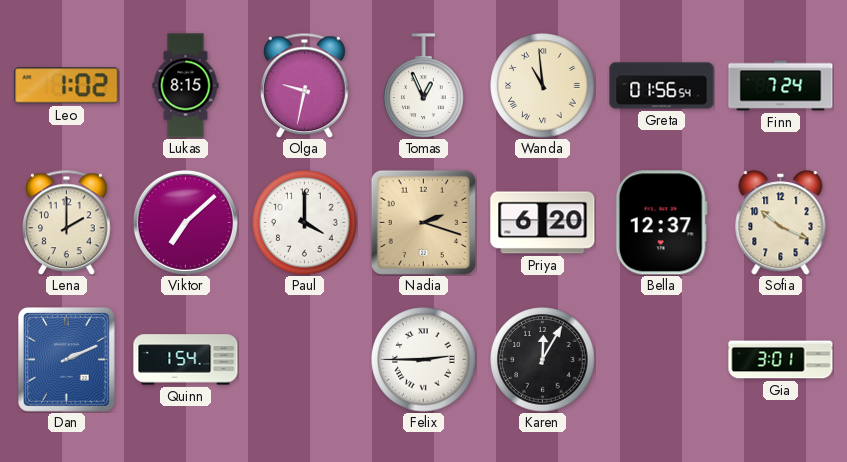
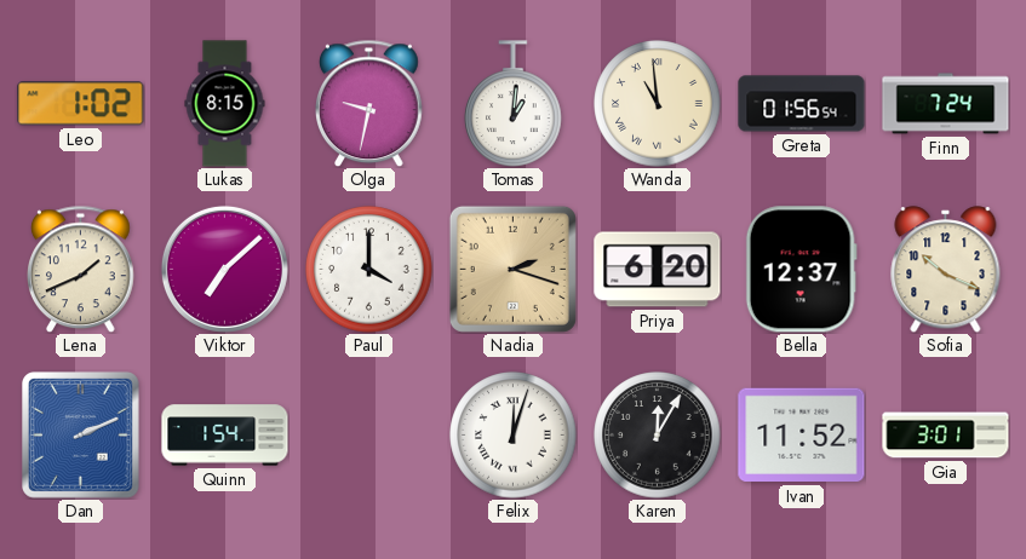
Tomas: 12:56 -> 1:01 (514, 104)
Lena: 2:00 -> 1:41 (81, 269)
Felix: 2:45 -> 12:03 (514, 436)
Ivan: none -> 11:52 (802, 436)
